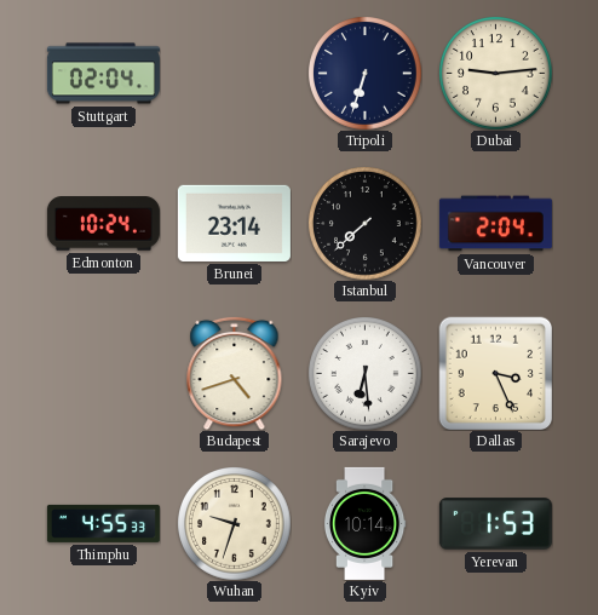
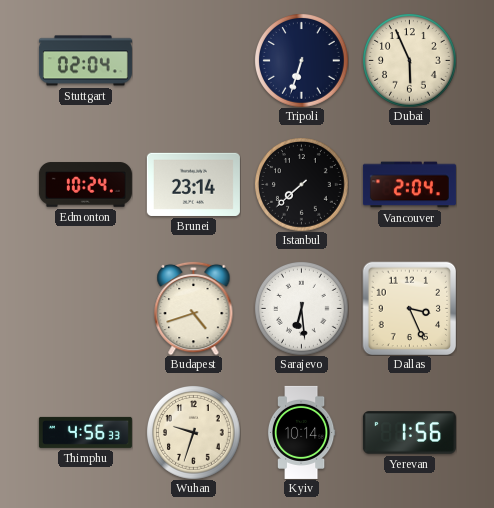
Dubai: 9:14 -> 5:56 (410, 61)
Thimphu: 4:55 -> 4:56 (85, 432)
Yerevan: 1:53 -> 1:56 (409, 433)
